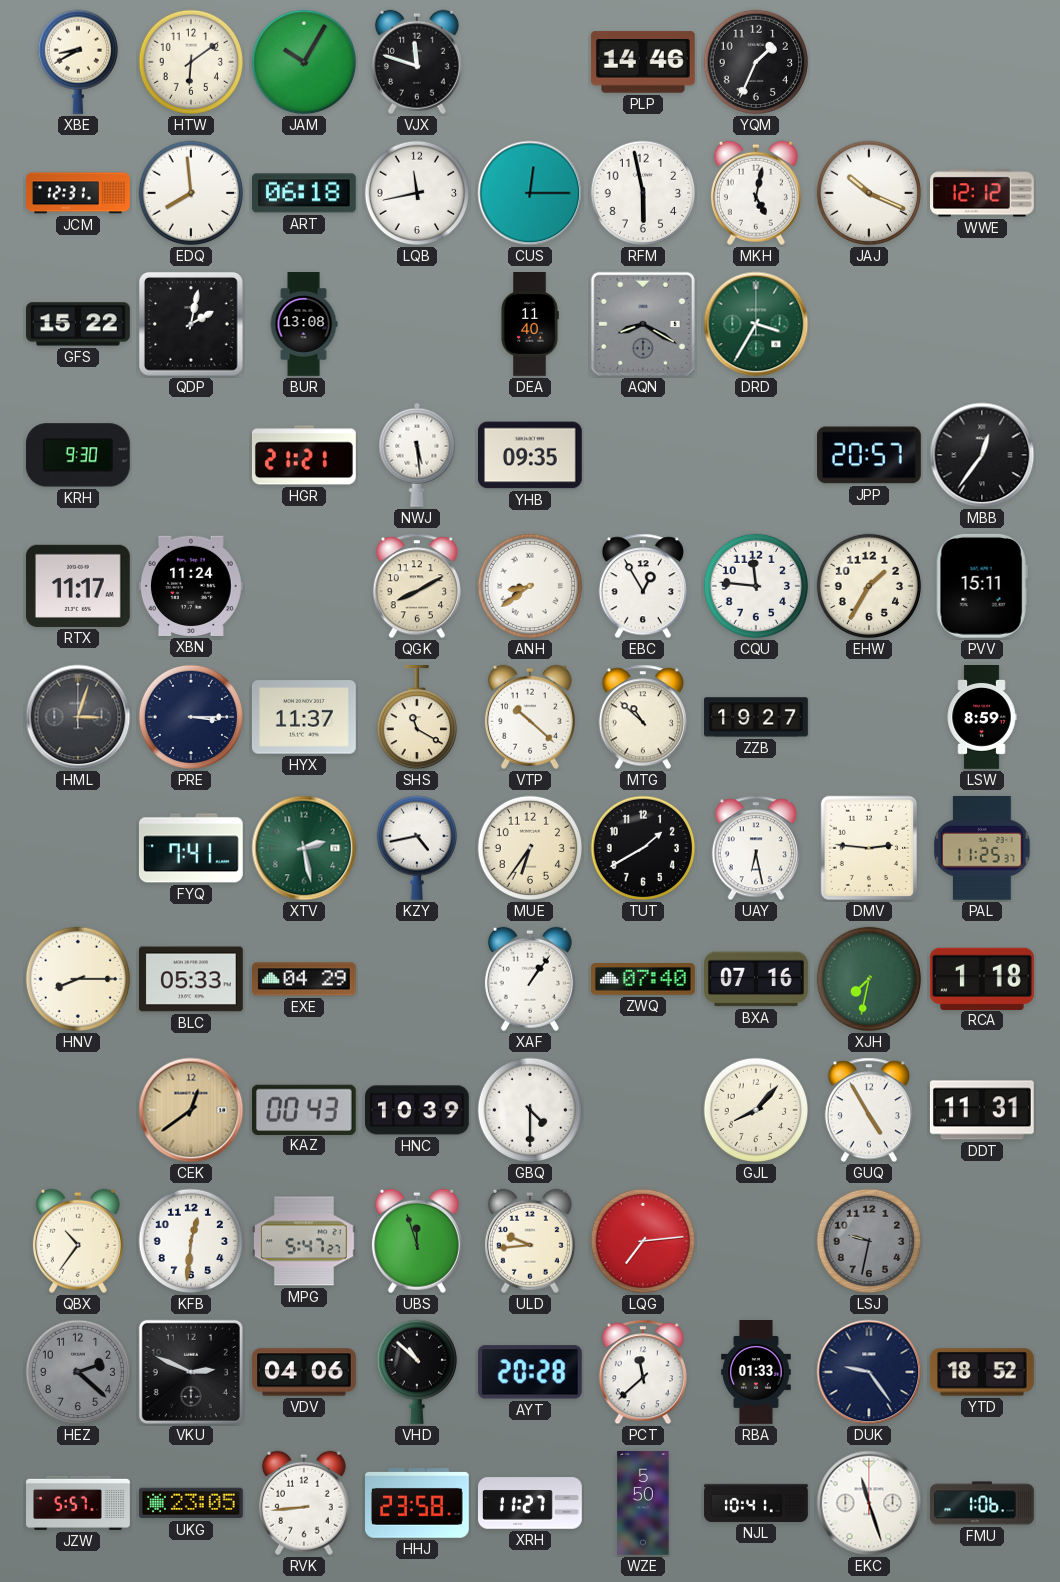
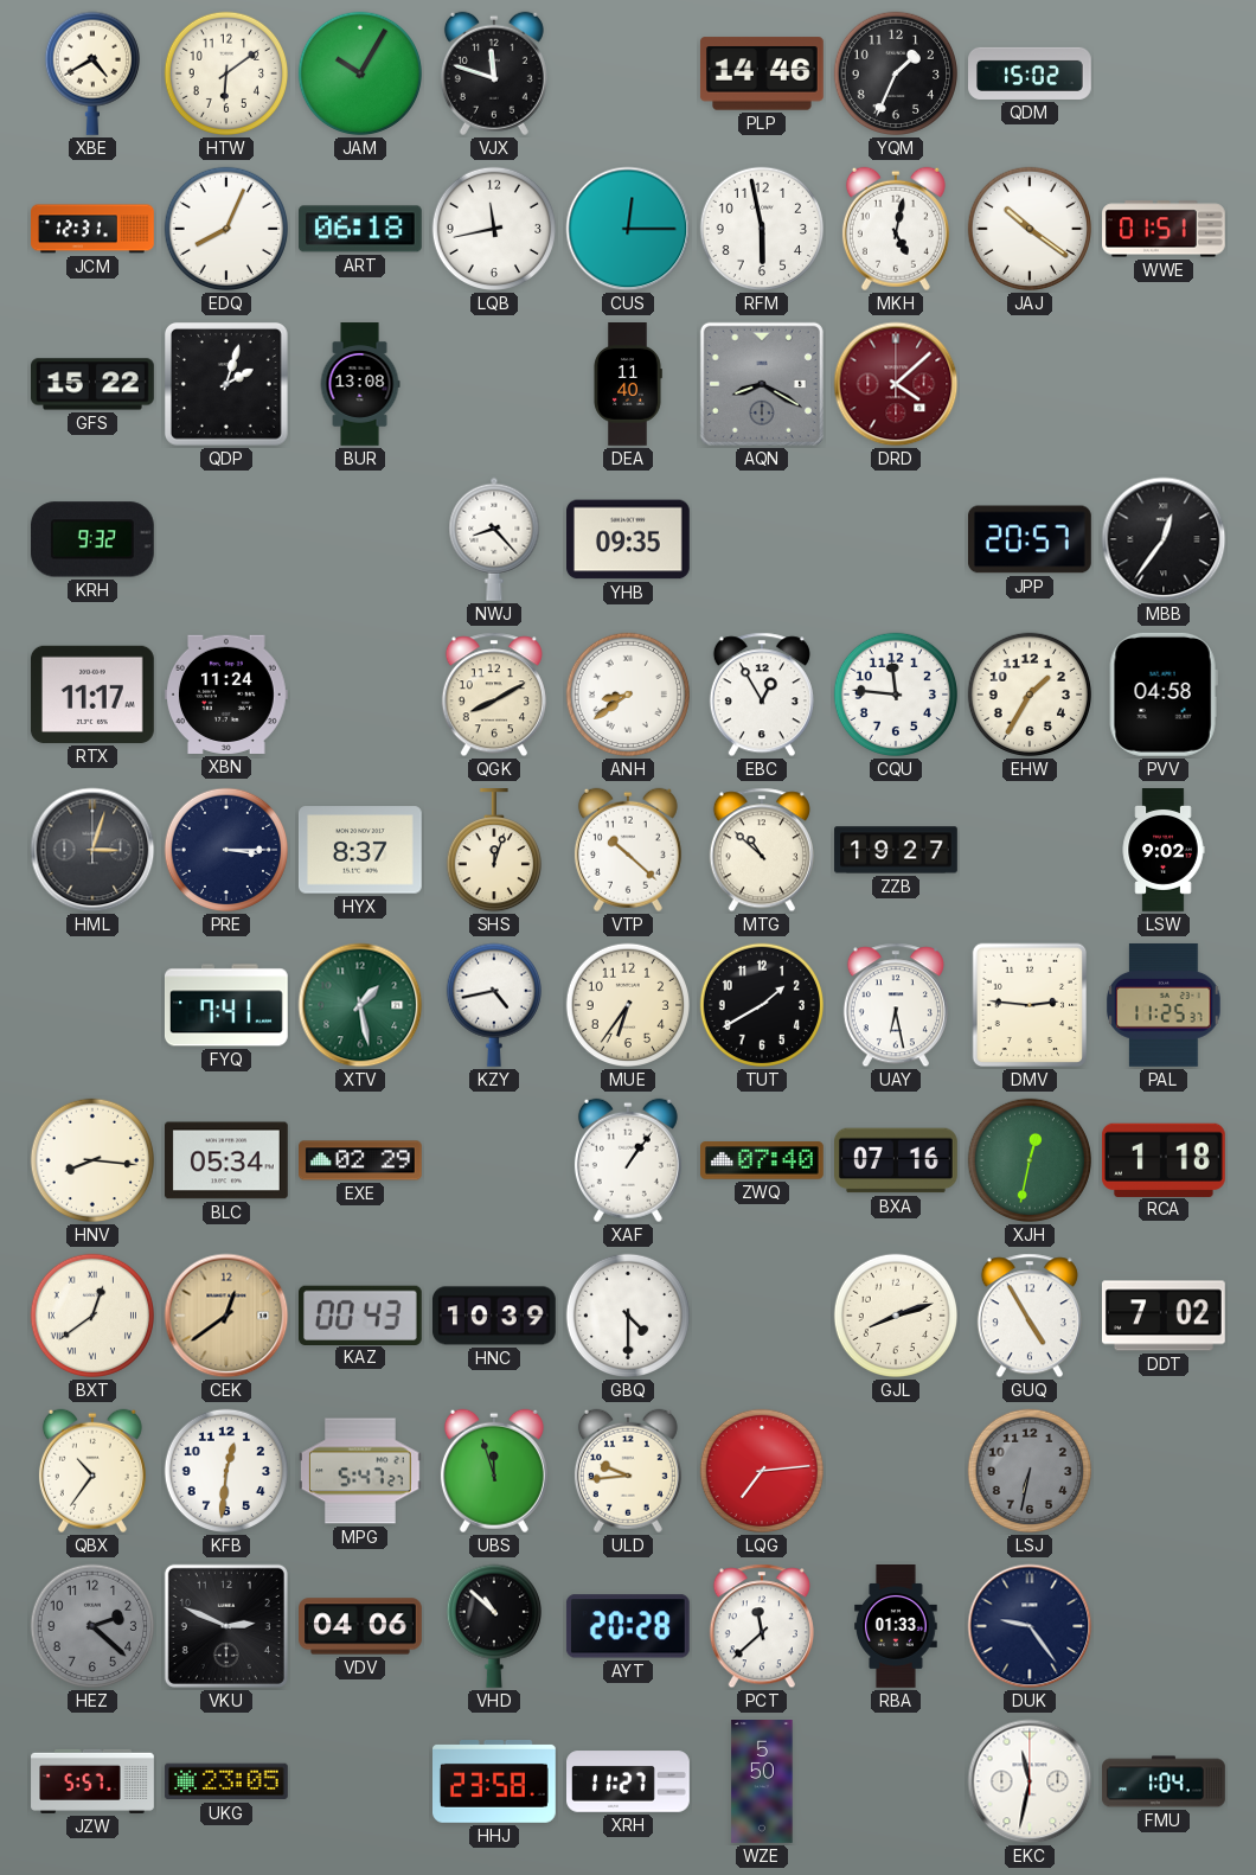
XBE: 8:40 -> 4:40 (91, 73)
QDM: none -> 15:02 (1030, 73)
EDQ: 7:59 -> 8:04 (226, 229)
JAJ: 10:19 -> 10:21 (1030, 229)
WWE: 12:12 -> 01:51 (1165, 229)
QDP: 2:02 -> 2:03 (228, 385)
DRD: 3:35 -> 4:08 (896, 384)
DRD dial: green -> burgundy (896, 384)
KRH: 9:30 -> 9:32 (92, 539)
HGR: 21:21 -> none (304, 455)
NWJ: 5:29 -> 8:23 (494, 539)
PVV: 15:11 -> 04:58 (1164, 695)
HYX: 11:37 -> 8:37 (360, 850)
SHS: 11:20 -> 12:03 (493, 851)
LSW: 8:59 -> 9:02 (1164, 851)
XTV: 2:28 -> 1:28 (360, 1005)
HNV: 8:15 -> 8:16 (92, 1160)
BLC: 05:33 -> 05:34 (226, 1160)
EXE: 04:29 -> 02:29 (361, 1160)
XJH: 7:32 -> 12:32 (1030, 1160)
BXT: none -> 12:39 (92, 1316)
GJL: 8:07 -> 8:12 (896, 1316)
DDT: 11:31 -> 7:02 (1164, 1316)
LSJ: 9:32 -> 6:32 (1030, 1471)
YTD: 18:52 -> none (983, 1372)
RVK: 8:44 -> none (304, 1503)
NJL: 10:41 -> none (756, 1503)
EKC: 11:27 -> 11:32 (1030, 1781)
FMU: 1:06 -> 1:04 (1164, 1781)
